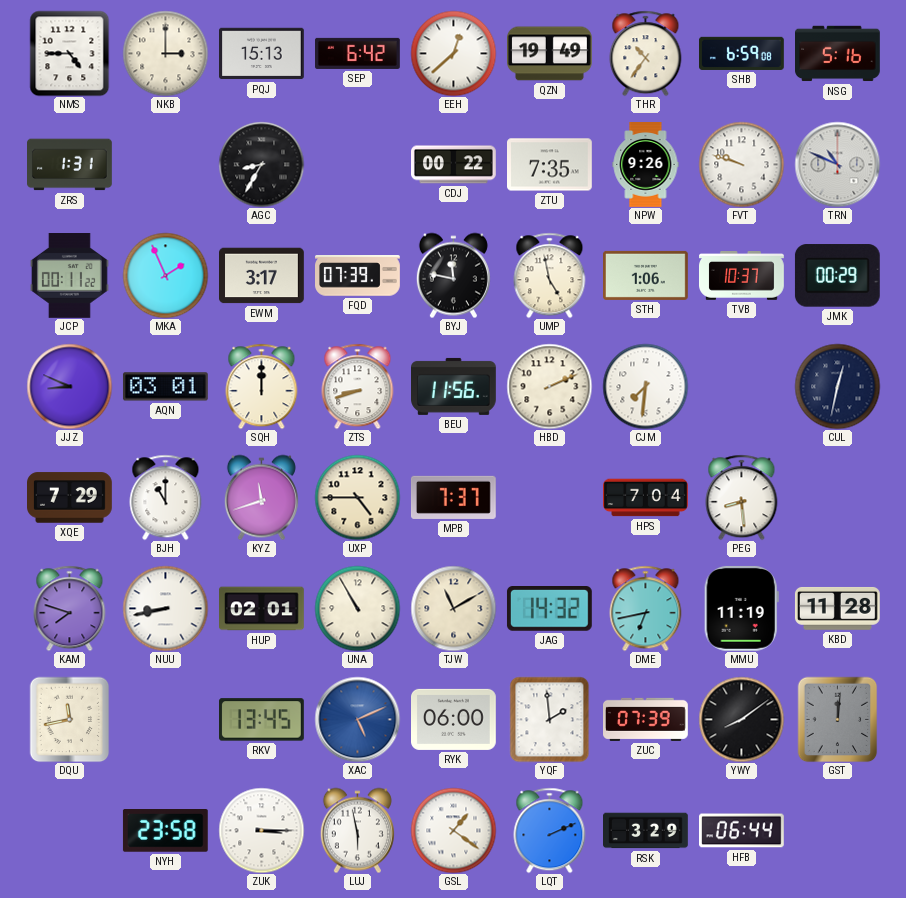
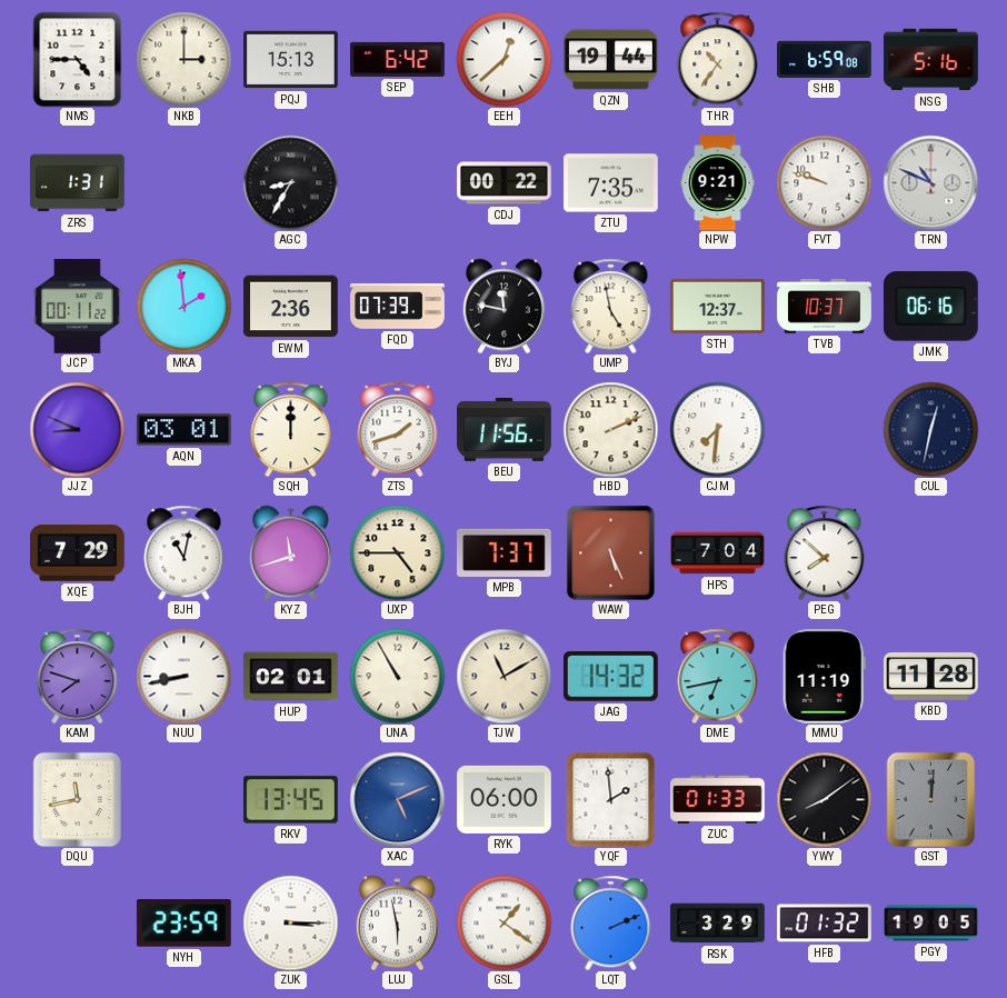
QZN: 19:49 -> 19:44 (611, 60)
NPW: 9:26 -> 9:21 (718, 183)
MKA: 1:56 -> 1:59 (183, 306)
EWM: 3:17 -> 2:36 (291, 307)
STH: 1:06 -> 12:37 (718, 306)
JMK: 00:29 -> 06:16 (930, 307)
ZTS: 8:42 -> 1:42 (398, 429)
BJH: 11:00 -> 11:02 (185, 552)
WAW: none -> 5:26 (611, 552)
PEG: 8:29 -> 7:52 (825, 552)
ZUC: 07:39 -> 01:33 (718, 799)
NYH: 23:58 -> 23:59 (183, 924)
HFB: 06:44 -> 01:32 (825, 924)
PGY: none -> 19:05 (931, 924)
